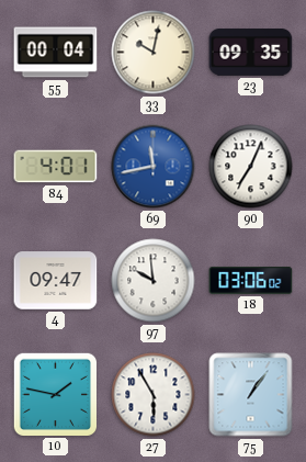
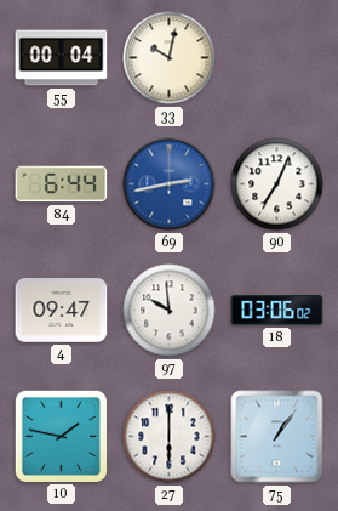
23: 09:35 -> none (251, 53)
84: 4:01 -> 6:44 (62, 184)
69: 11:43 -> 2:43 (170, 184)
27: 5:55 -> 6:00 (170, 437)
